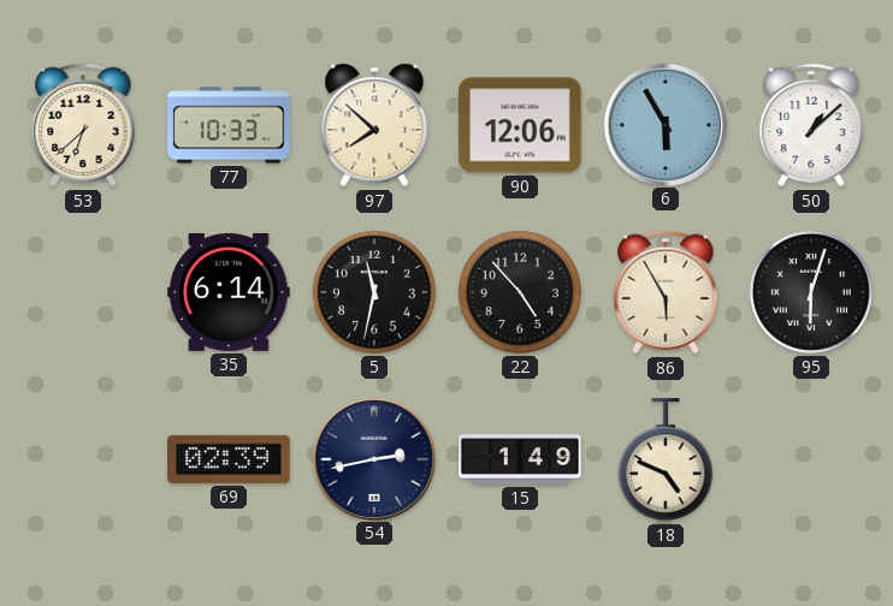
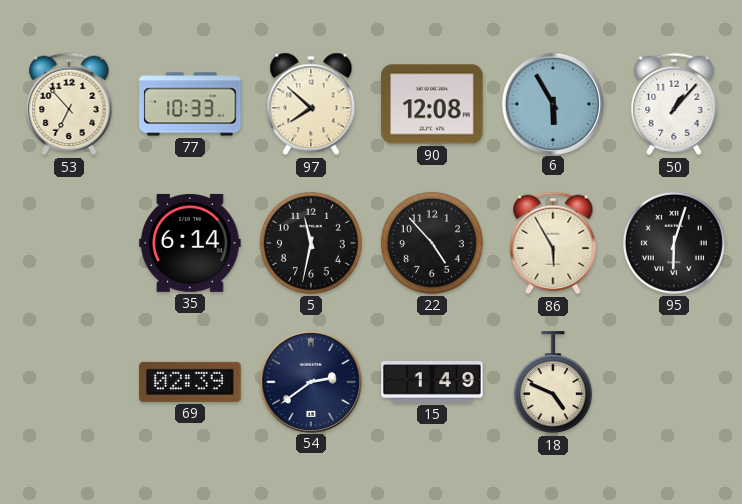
53: 6:38 -> 6:53 (69, 104)
90: 12:06 -> 12:08 (432, 104)
50: 1:08 -> 1:07 (674, 104)
54: 2:43 -> 2:39 (310, 381)
